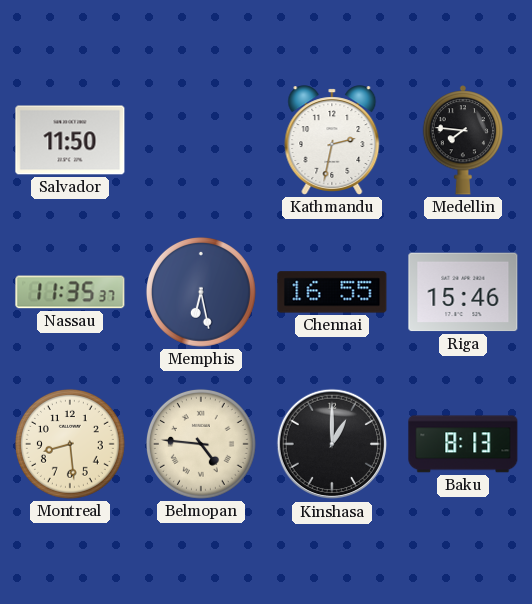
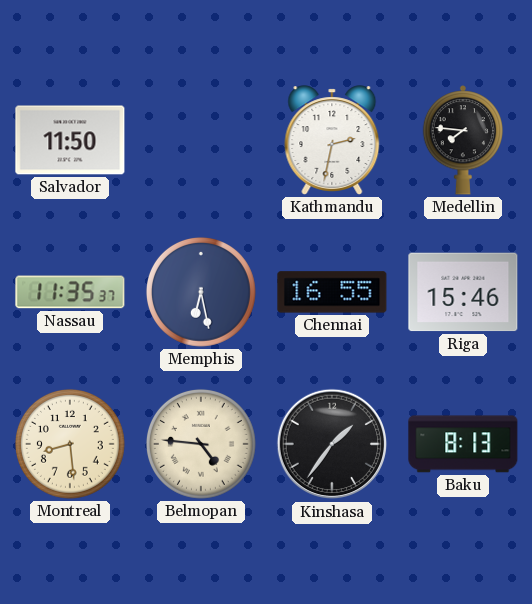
Kinshasa: 1:00 -> 1:36 (332, 444)
